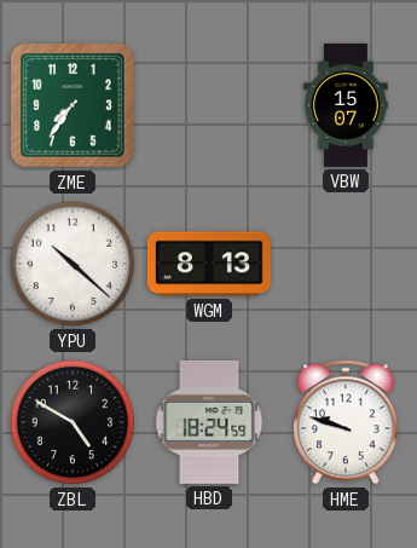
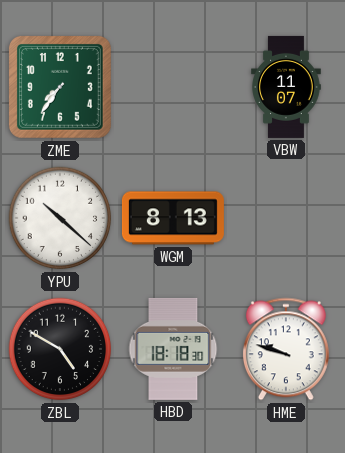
VBW: 15:07 -> 11:07 (286, 87)
HBD: 18:24 -> 18:18 (173, 349)
